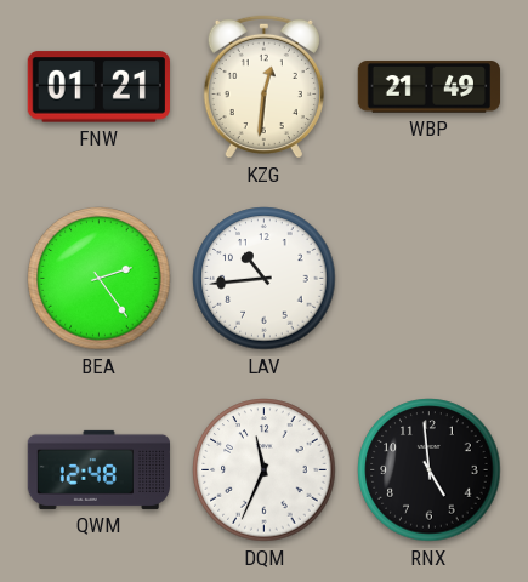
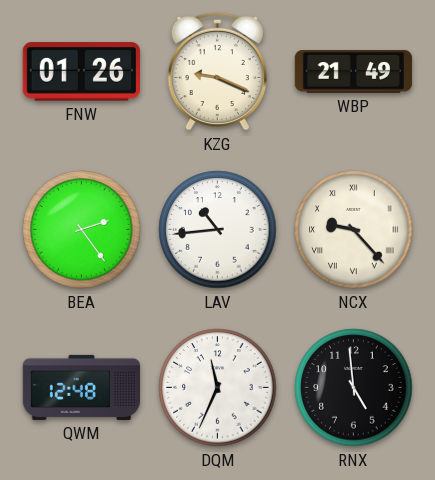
FNW: 01:21 -> 01:26 (81, 72)
KZG: 12:31 -> 9:19 (217, 71)
NCX: none -> 9:23 (354, 230)
